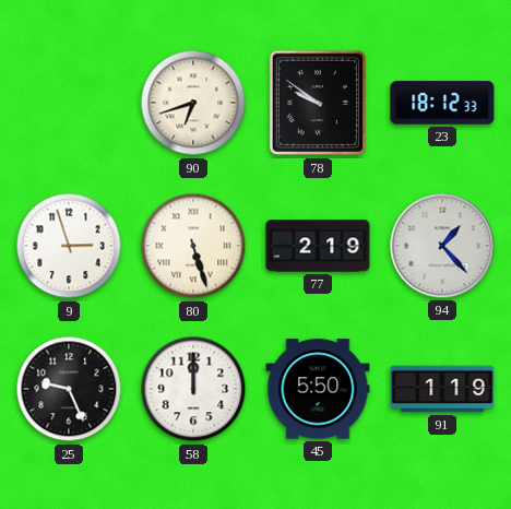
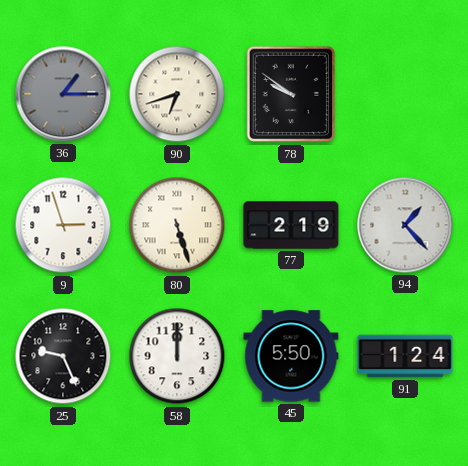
36: none -> 1:15 (63, 94)
23: 18:12 -> none (442, 103)
91: 1:19 -> 1:24 (405, 356)
